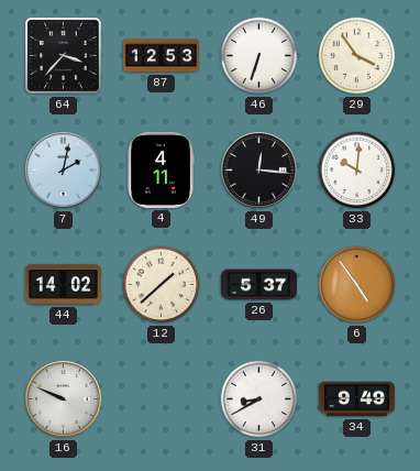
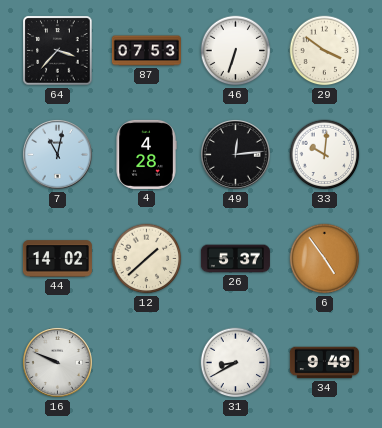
87: 12:53 -> 07:53 (146, 51)
29: 3:54 -> 3:51 (325, 51)
7: 2:02 -> 11:02 (58, 155)
4: 4:11 -> 4:28 (146, 154)
49: 12:16 -> 12:14 (236, 155)
